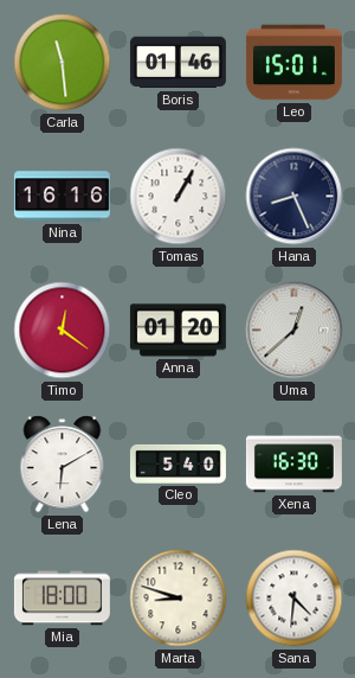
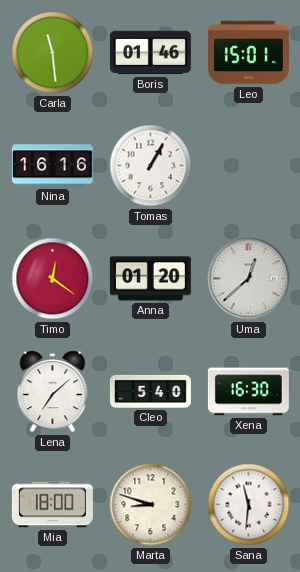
Hana: 8:26 -> none (295, 197)
Lena: 6:10 -> 7:08 (53, 392)
Sana: 4:31 -> 11:31 (249, 505)
